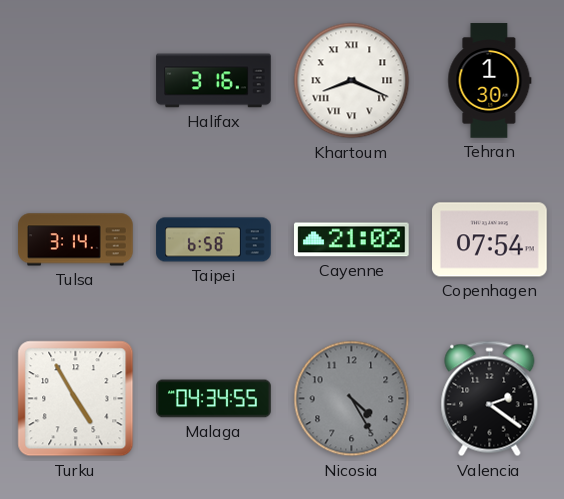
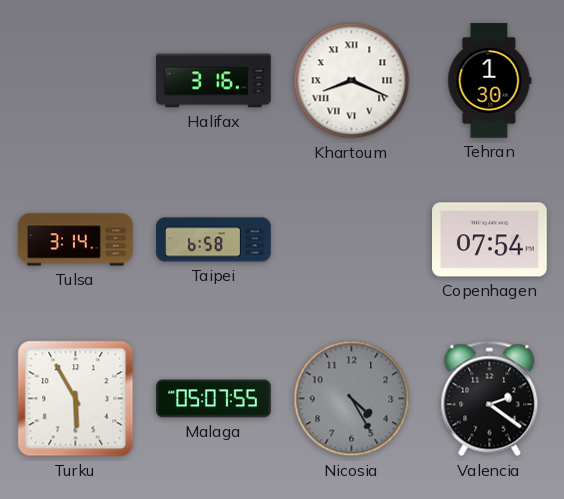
Cayenne: 21:02 -> none (352, 240)
Turku: 4:55 -> 5:55 (76, 399)
Malaga: 04:34 -> 05:07 (214, 399)
